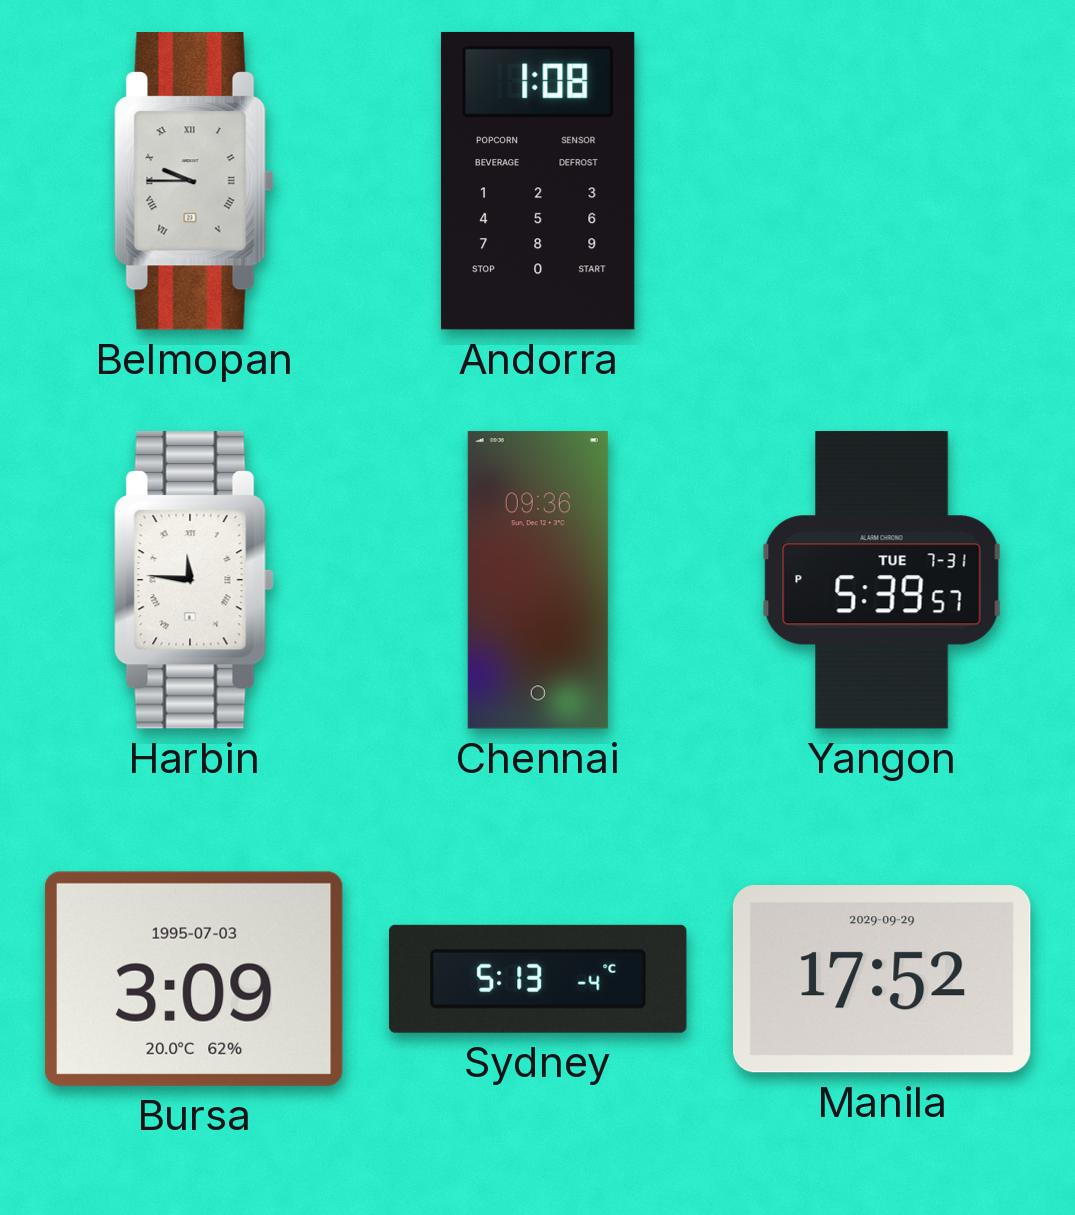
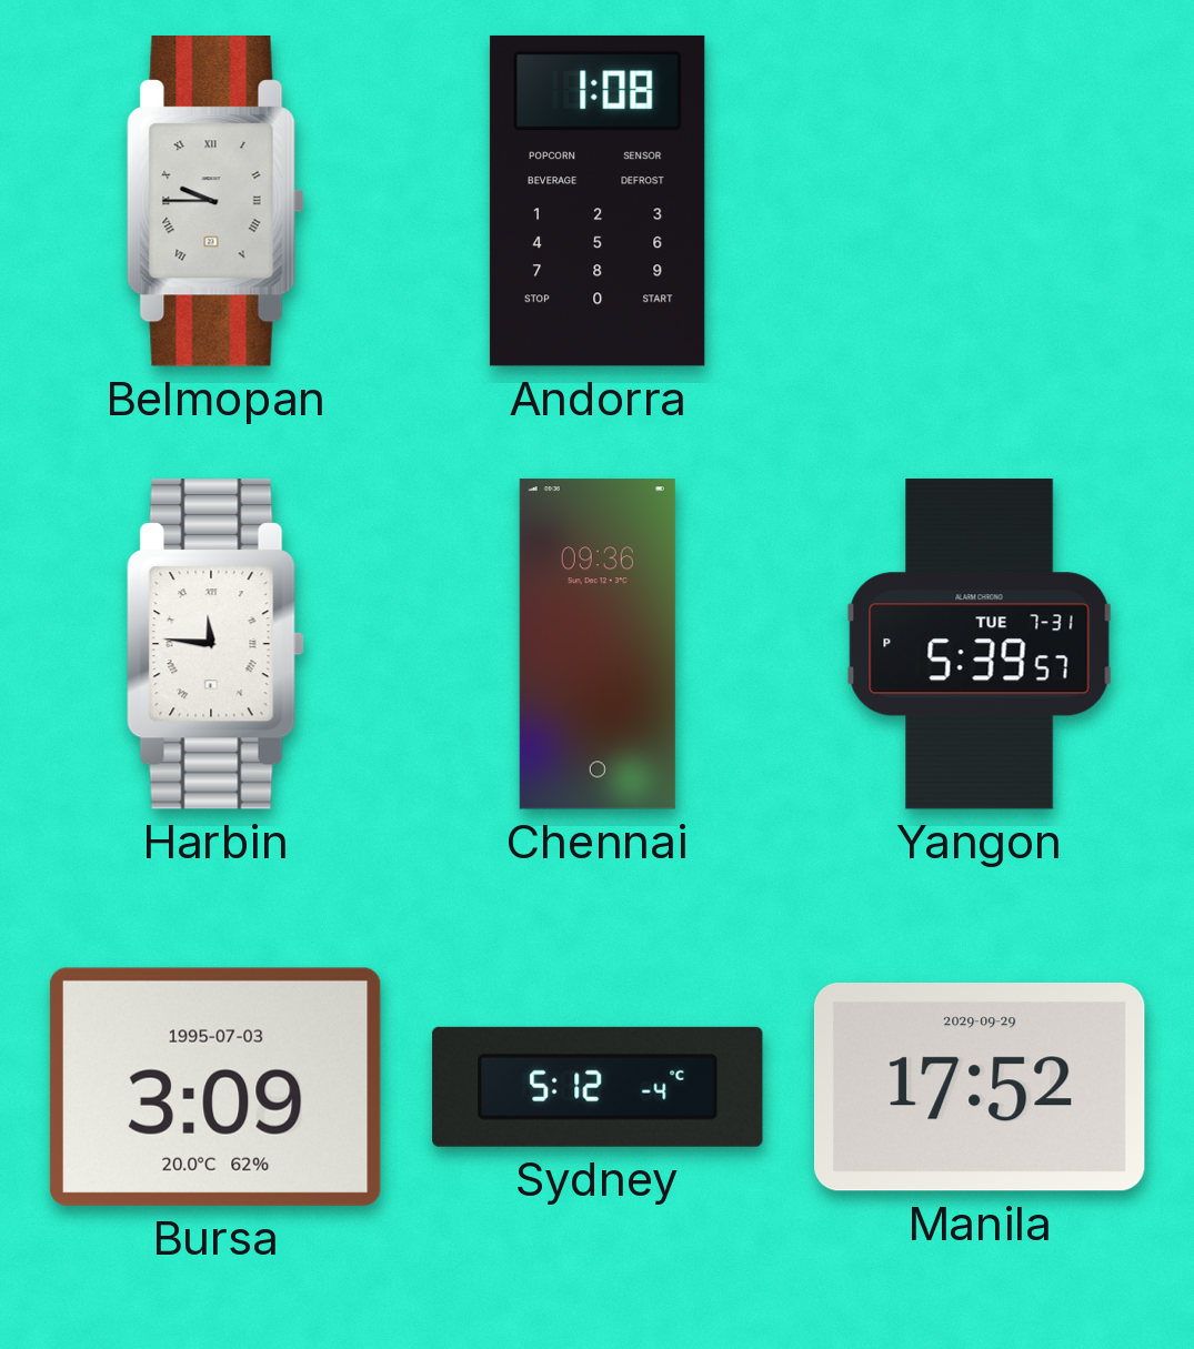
Sydney: 5:13 -> 5:12 (598, 1087)
